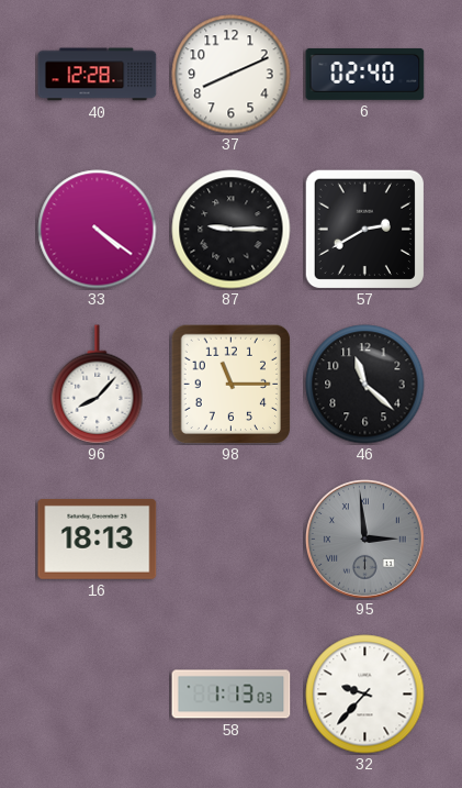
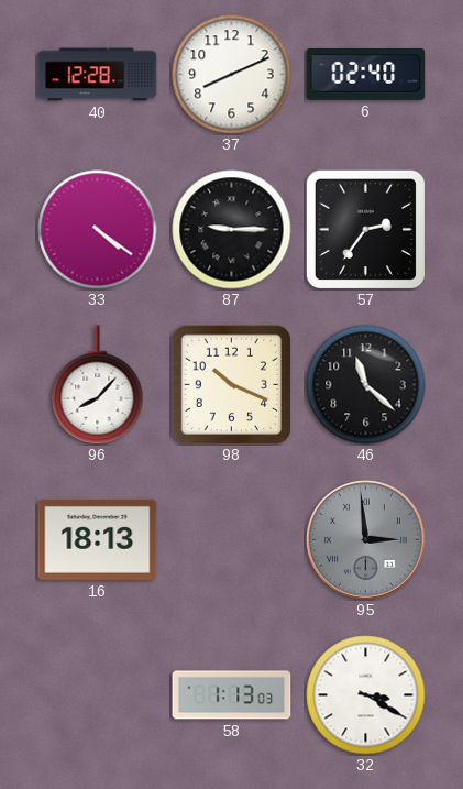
57: 2:40 -> 2:36 (365, 229)
98: 11:15 -> 10:19 (231, 384)
32: 9:37 -> 3:20 (366, 695)
